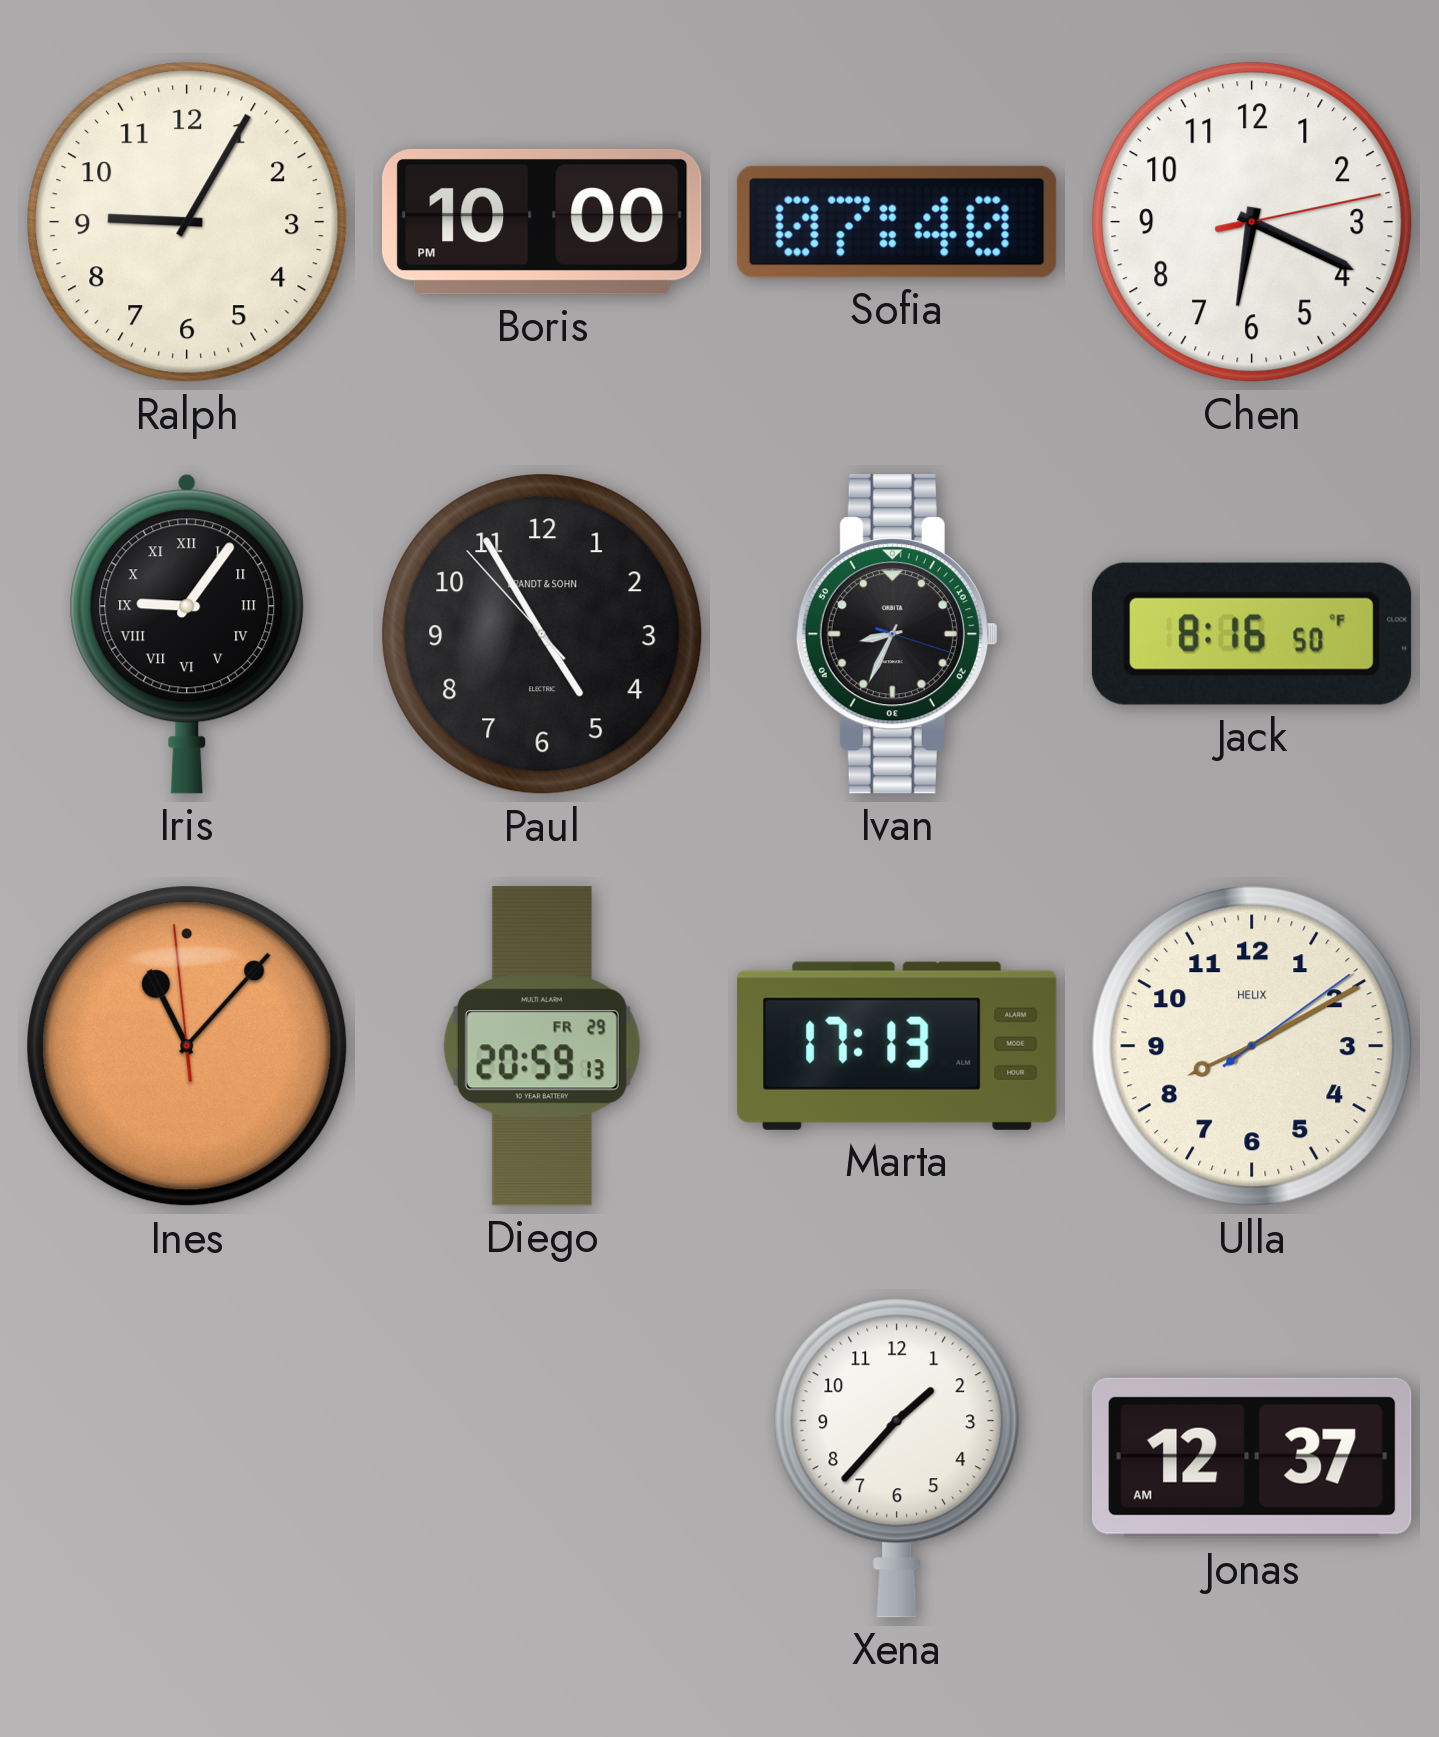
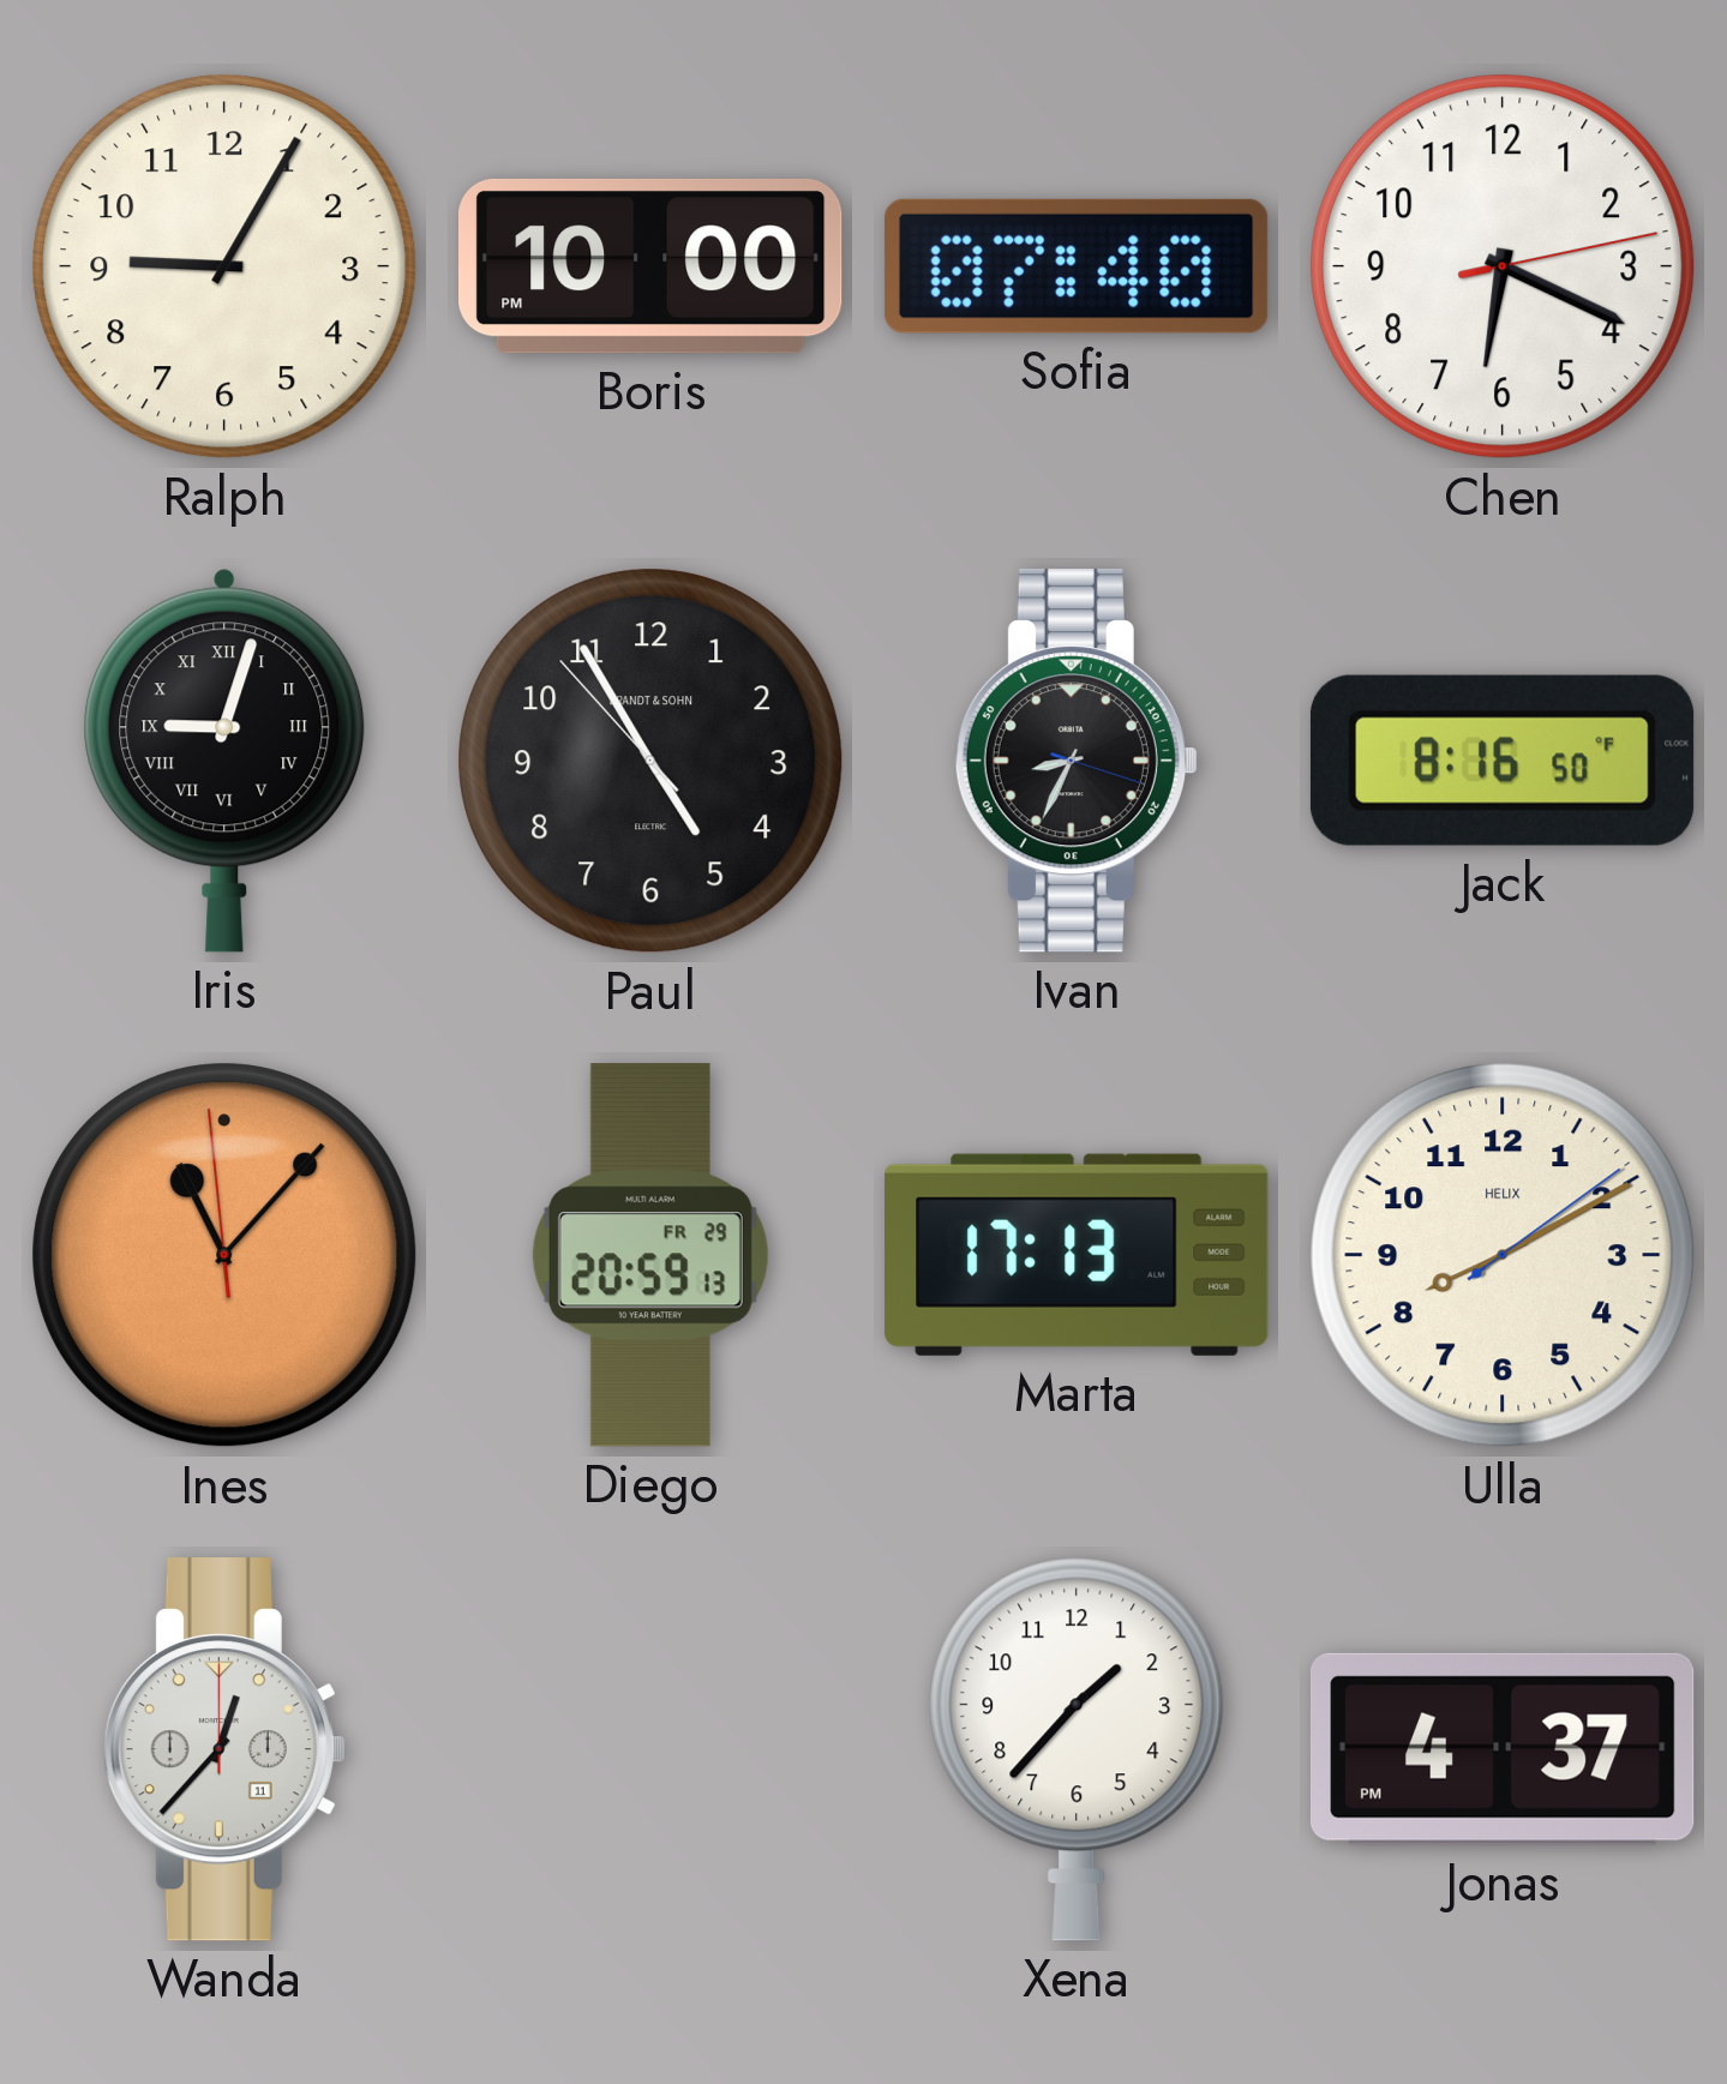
Iris: 9:06 -> 9:03 (224, 761)
Wanda: none -> 12:37 (224, 1749)
Jonas: 12:37 -> 4:37 (1503, 1749)
